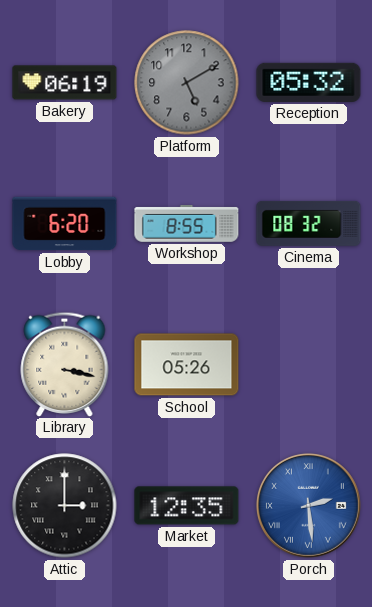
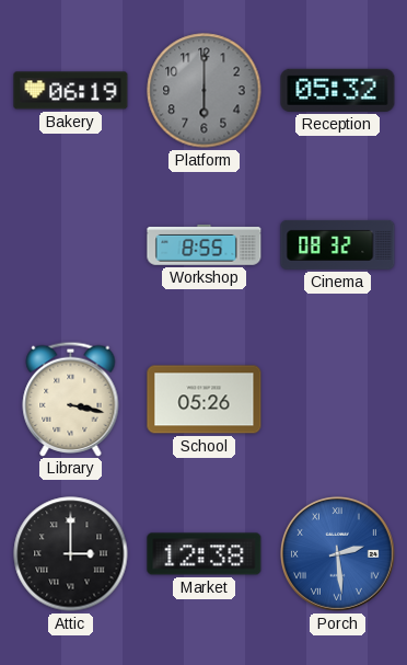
Platform: 5:10 -> 6:00 (205, 91)
Lobby: 6:20 -> none (65, 224)
Market: 12:35 -> 12:38 (205, 554)
